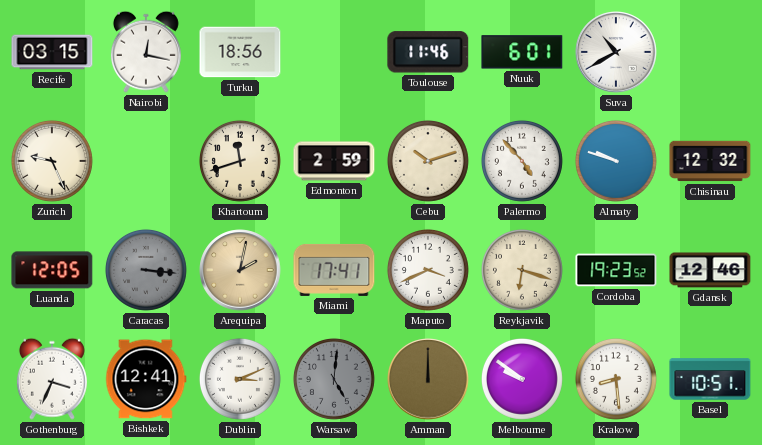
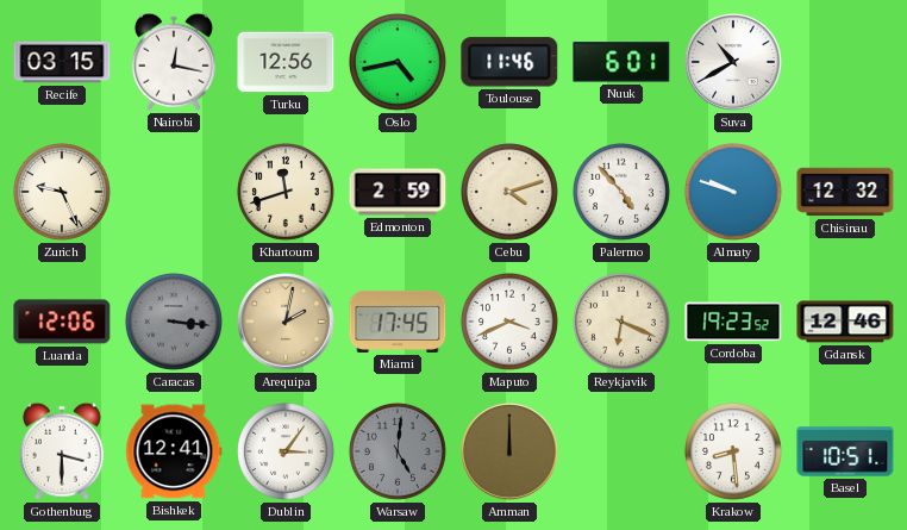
Turku: 18:56 -> 12:56 (286, 62)
Oslo: none -> 4:43 (398, 62)
Cebu: 10:12 -> 4:12 (509, 192)
Luanda: 12:05 -> 12:06 (62, 322)
Miami: 17:41 -> 17:45 (398, 322)
Reykjavik: 6:18 -> 6:19 (621, 322)
Gothenburg: 3:34 -> 3:30 (62, 451)
Dublin: 3:11 -> 3:06 (286, 451)
Melbourne: 9:51 -> none (522, 379)
